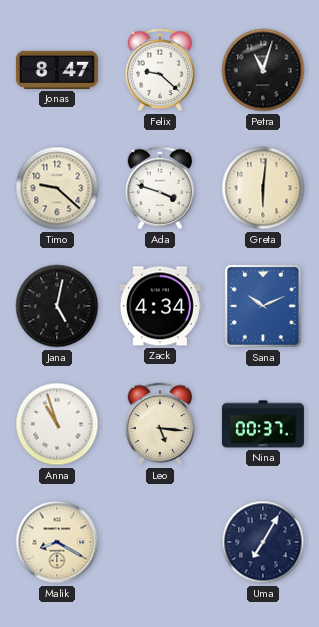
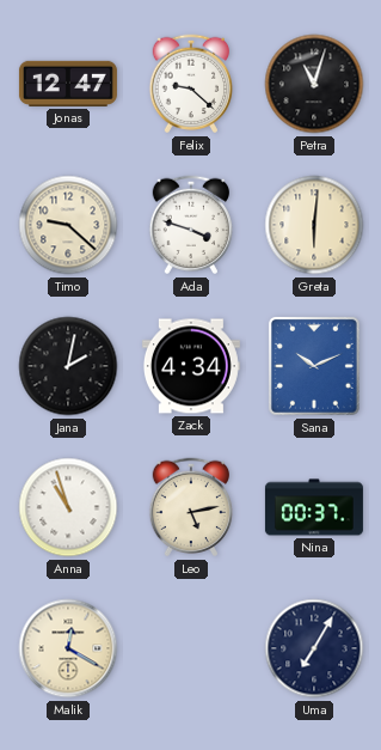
Jonas: 8:47 -> 12:47 (68, 84)
Jana: 5:02 -> 2:02 (68, 366)
Leo: 5:16 -> 5:13 (191, 507)
Malik: 8:20 -> 12:20 (68, 648)
